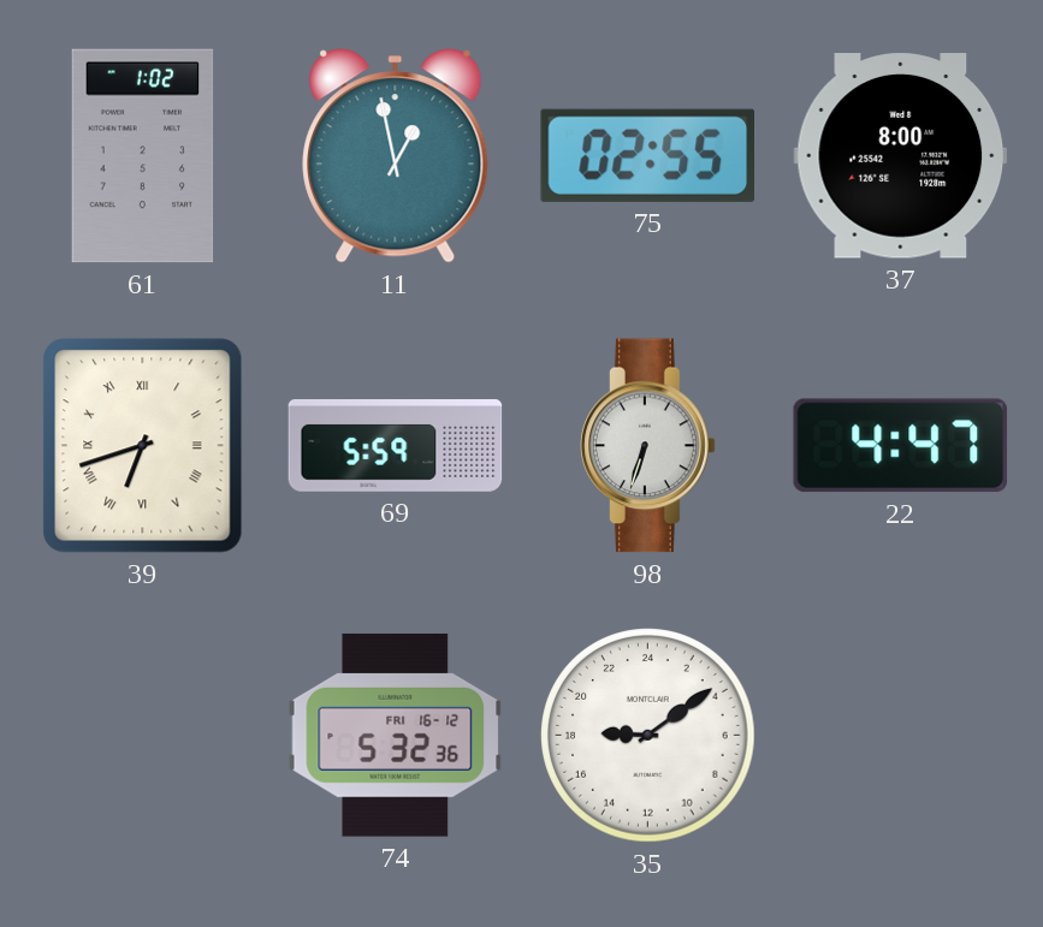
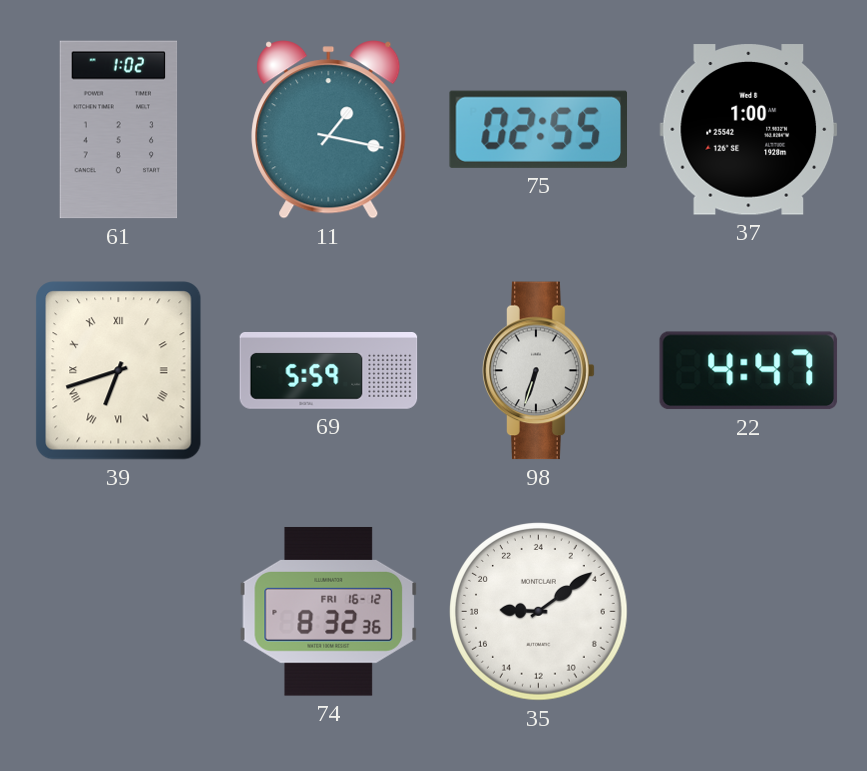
11: 12:58 -> 1:17 (329, 130)
37: 8:00 -> 1:00 (749, 130)
74: 5:32 -> 8:32 (329, 611)
